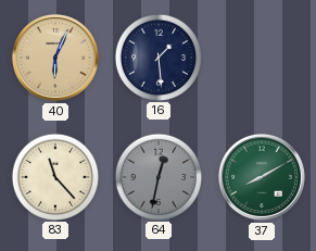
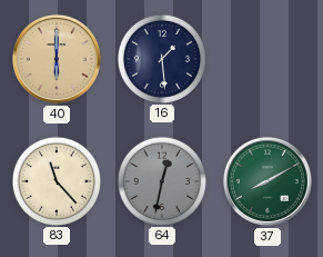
40: 6:04 -> 6:00 (57, 59)
